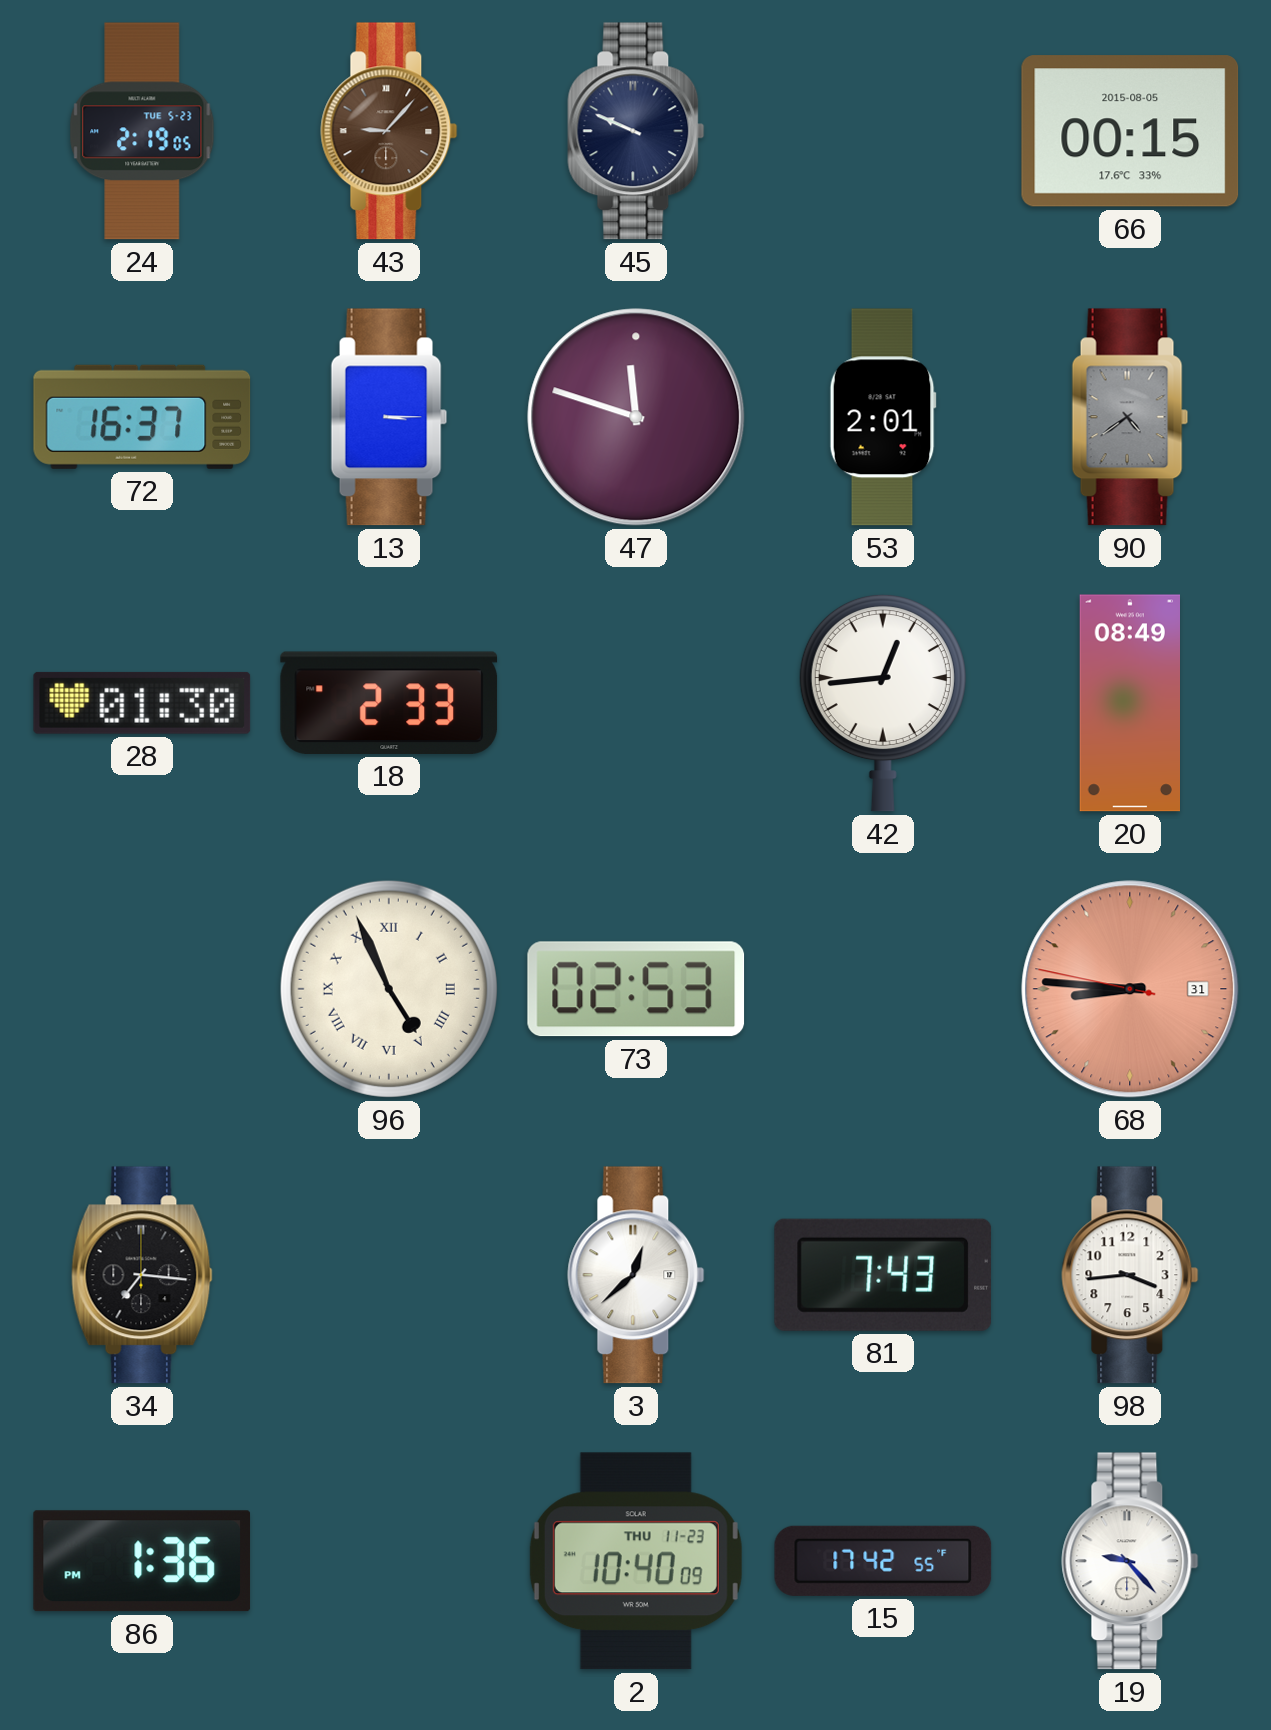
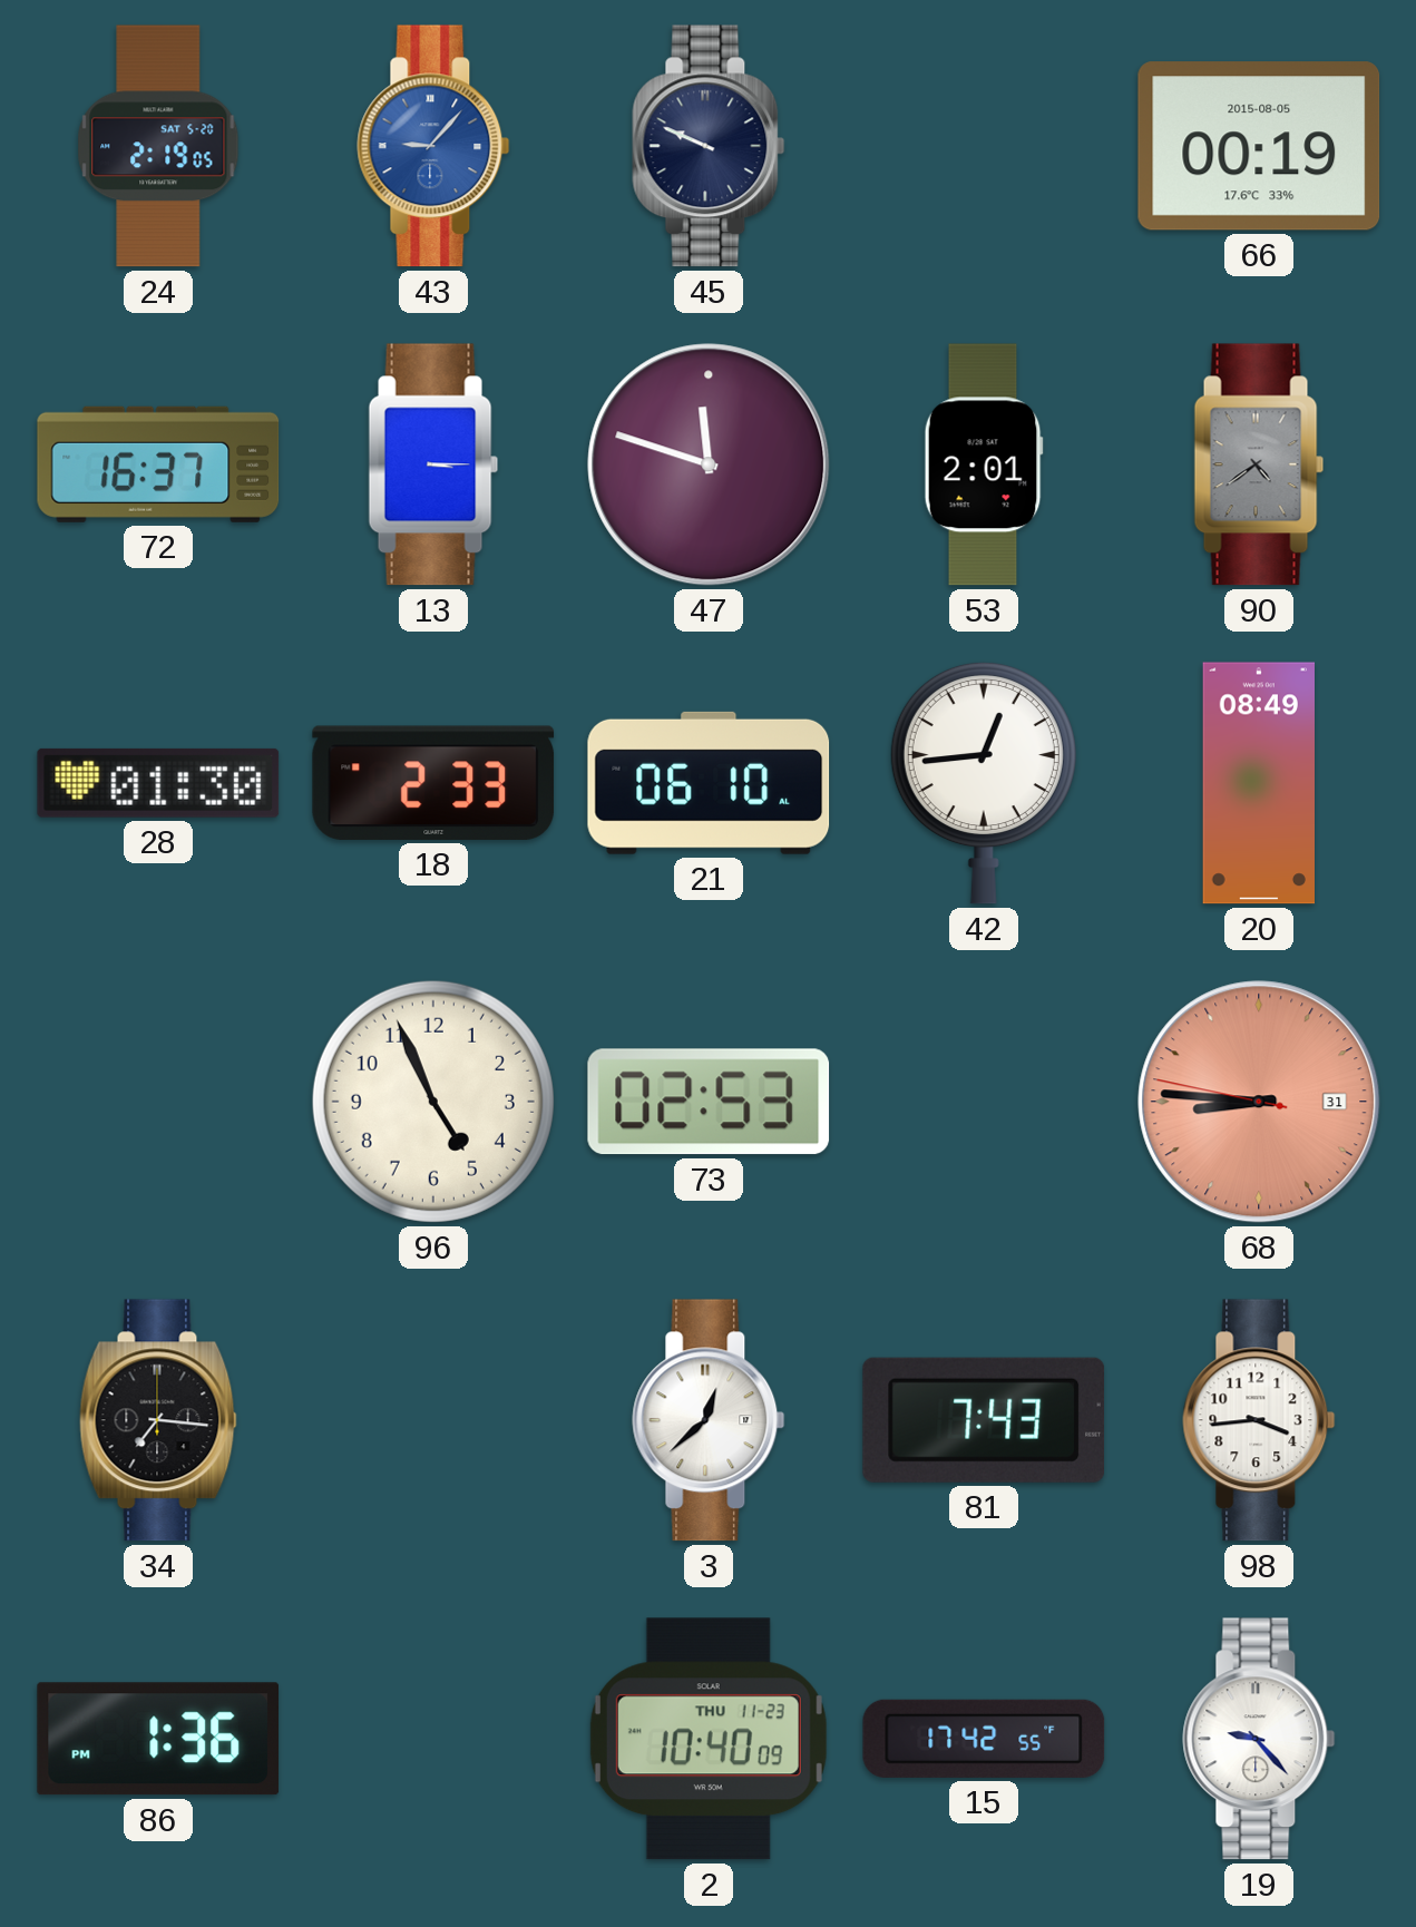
24 date: TUE 5-23 -> SAT 5-20 (158, 146)
43 dial: brown -> blue (433, 146)
66: 00:15 -> 00:19 (1259, 146)
21: none -> 06:10 (709, 783)
96 numerals: Roman -> Arabic (433, 1102)
